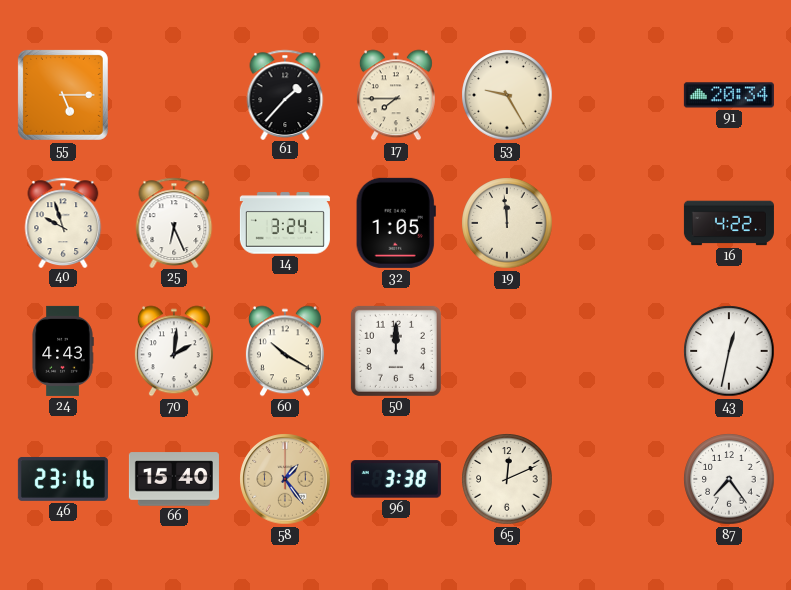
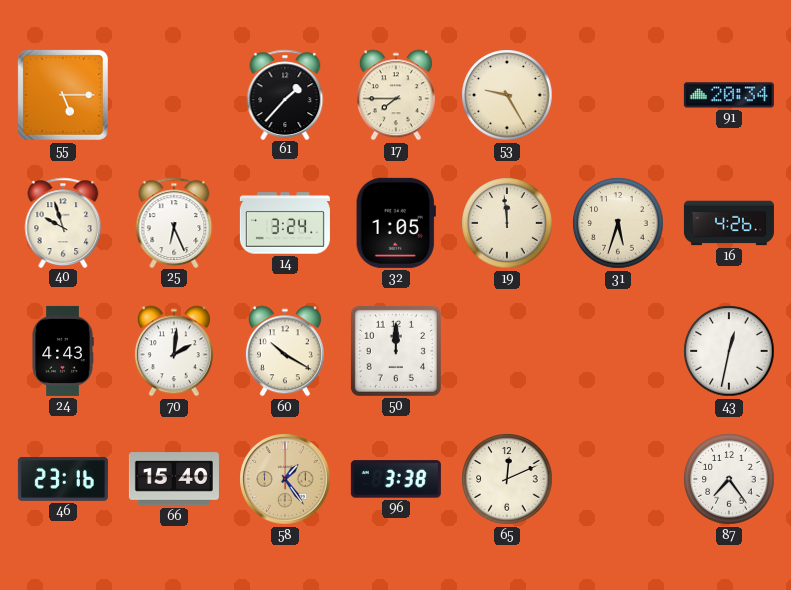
31: none -> 5:33 (618, 223)
16: 4:22 -> 4:26 (729, 223)
